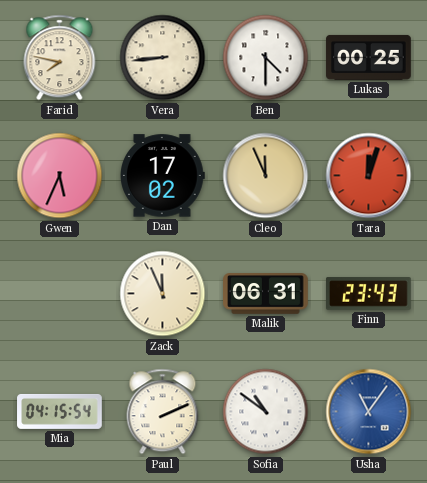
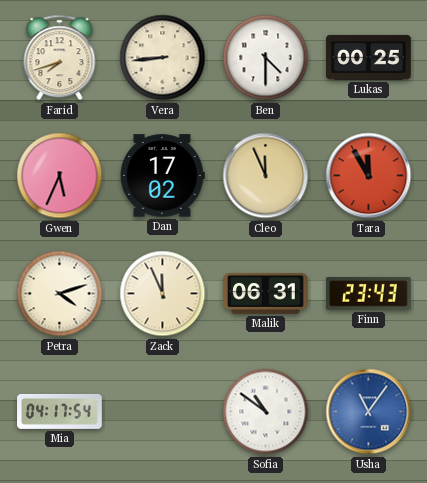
Farid: 7:47 -> 7:42 (60, 58)
Tara: 12:03 -> 11:55 (369, 176)
Petra: none -> 4:12 (60, 294)
Mia: 04:15 -> 04:17 (60, 411)
Paul: 2:11 -> none (163, 412)
